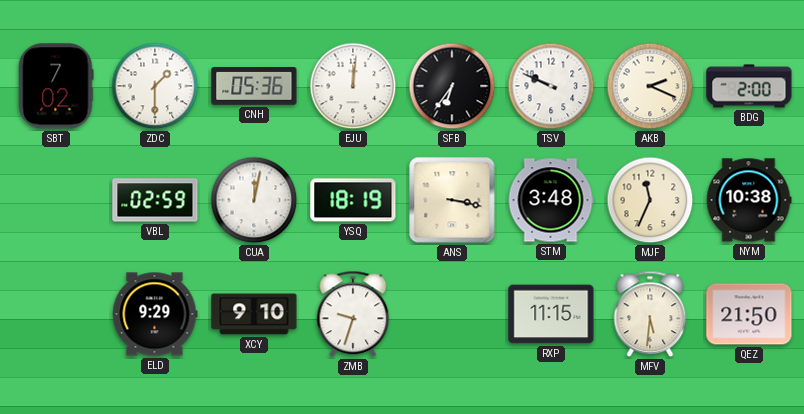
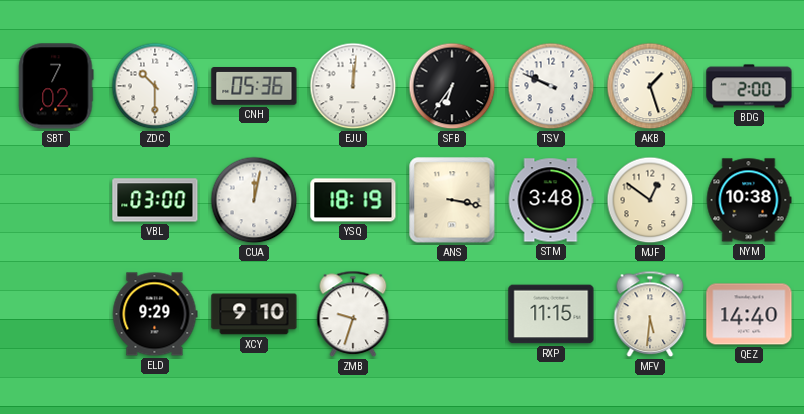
ZDC: 1:30 -> 10:30 (155, 86)
AKB: 2:19 -> 1:27 (650, 86)
VBL: 02:59 -> 03:00 (155, 200)
MJF: 11:34 -> 12:51 (650, 200)
QEZ: 21:50 -> 14:40 (749, 314)
